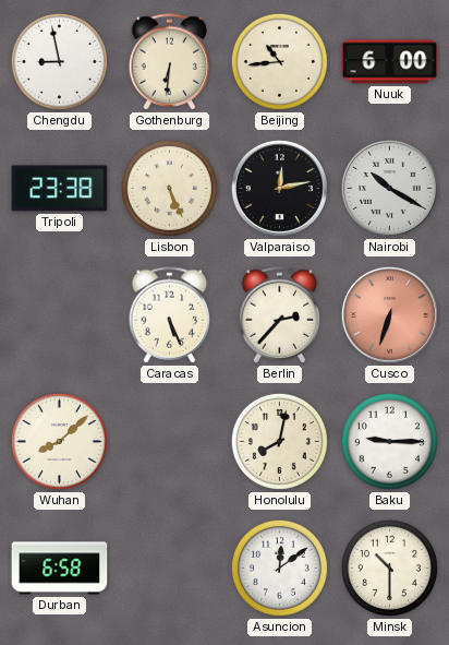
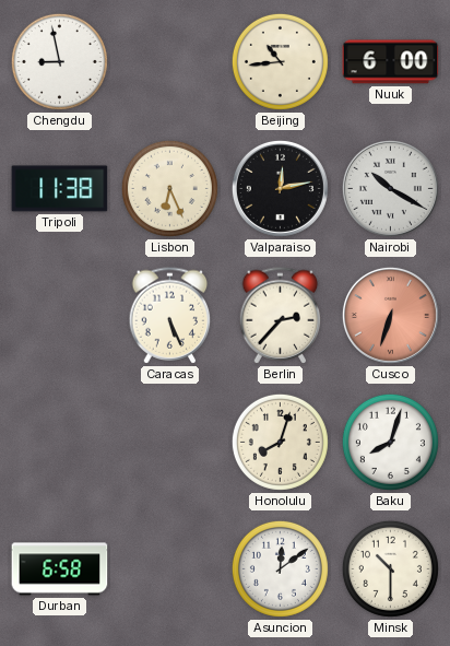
Gothenburg: 6:31 -> none (170, 62)
Tripoli: 23:38 -> 11:38 (60, 189)
Lisbon: 5:26 -> 6:26 (169, 188)
Wuhan: 8:08 -> none (59, 441)
Honolulu: 8:02 -> 8:03 (280, 442)
Baku: 9:15 -> 8:03 (390, 442)
